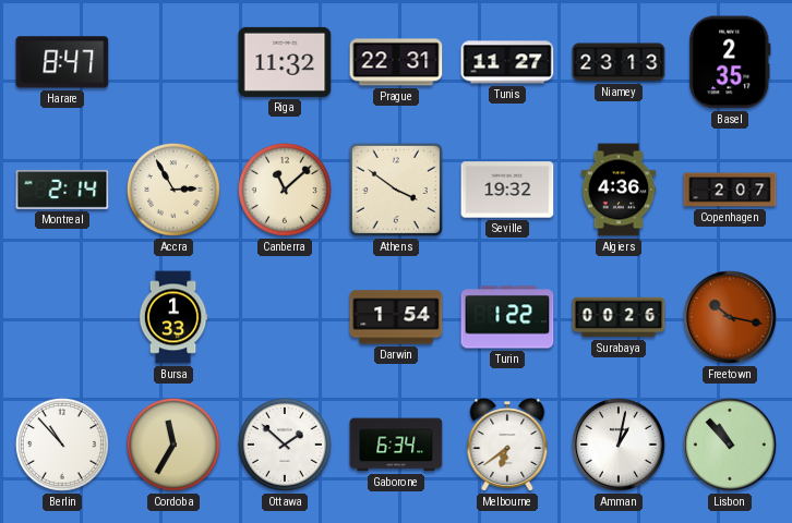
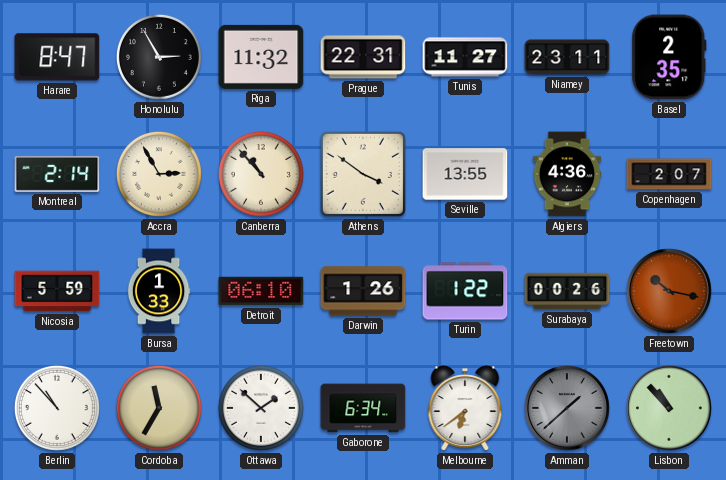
Honolulu: none -> 2:55 (159, 57)
Niamey: 23:13 -> 23:11 (567, 57)
Canberra: 11:08 -> 10:53 (261, 174)
Seville: 19:32 -> 13:55 (465, 174)
Nicosia: none -> 5:59 (57, 291)
Detroit: none -> 06:10 (261, 291)
Darwin: 1:54 -> 1:26 (363, 291)
Amman: 1:02 -> 1:38 (568, 409)
Amman dial: white -> grey (568, 409)
